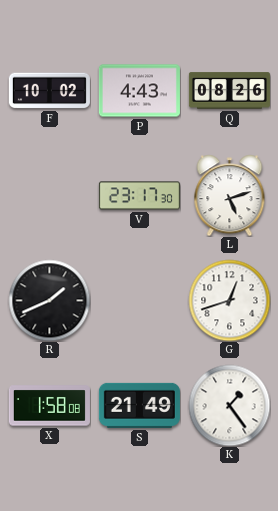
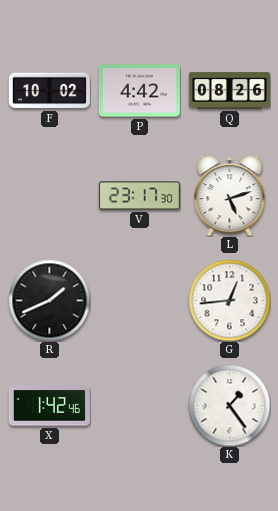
P: 4:43 -> 4:42 (139, 91)
G: 12:42 -> 12:44 (229, 300)
X: 1:58 -> 1:42 (49, 406)
S: 21:49 -> none (139, 405)
